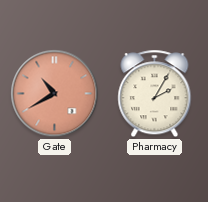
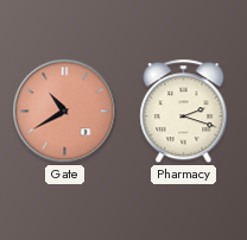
Pharmacy: 2:05 -> 2:18 (184, 112)
